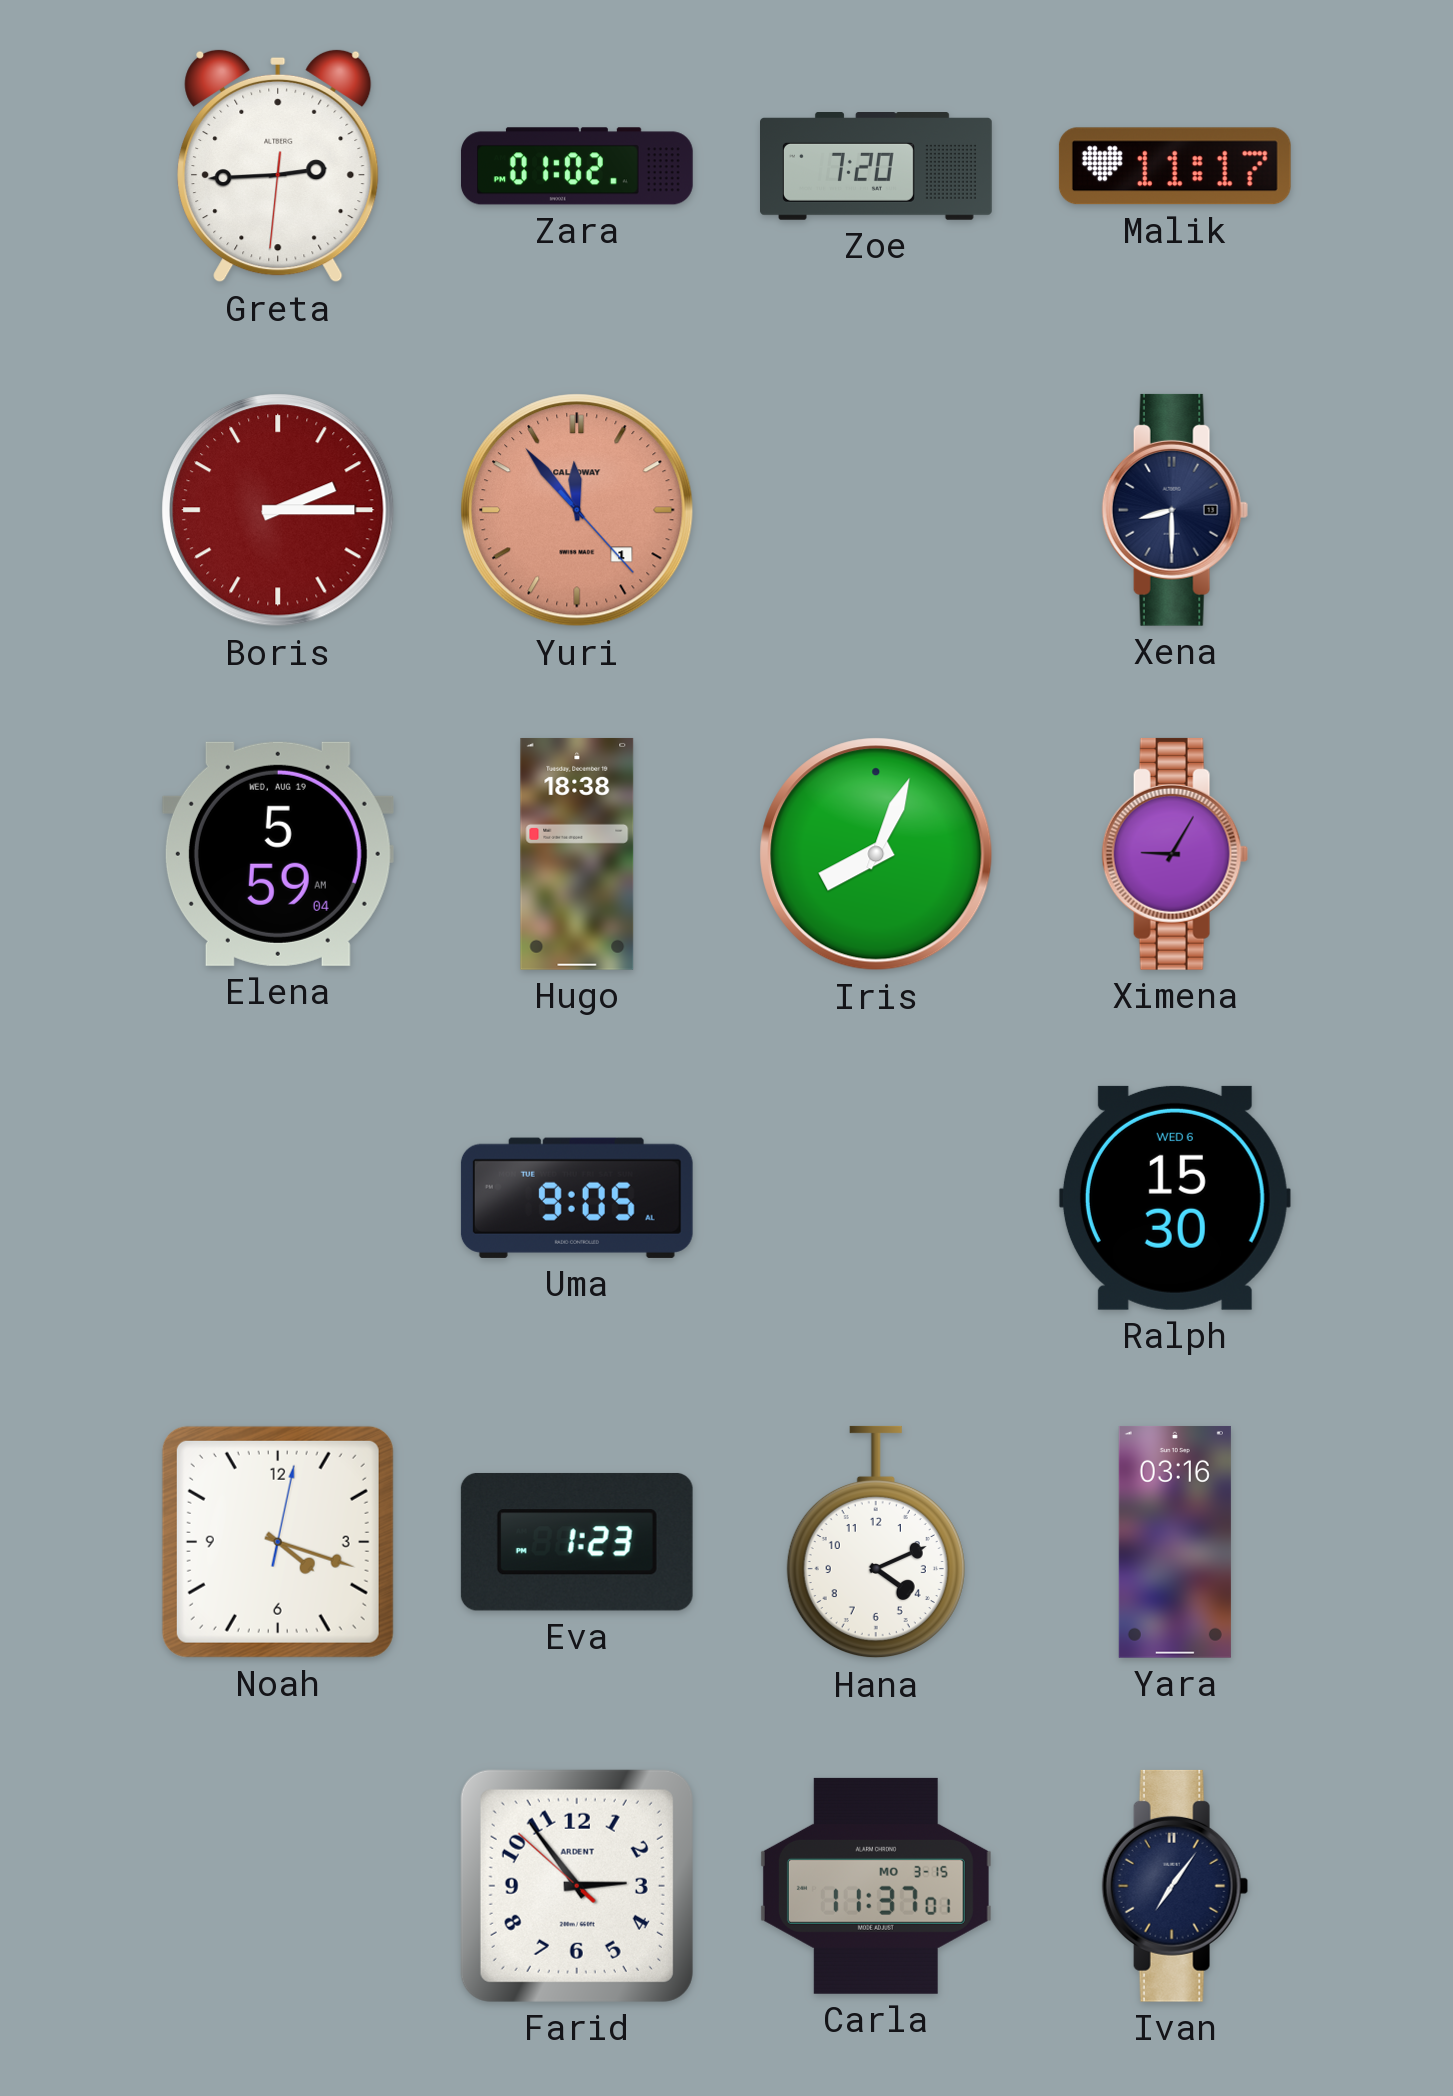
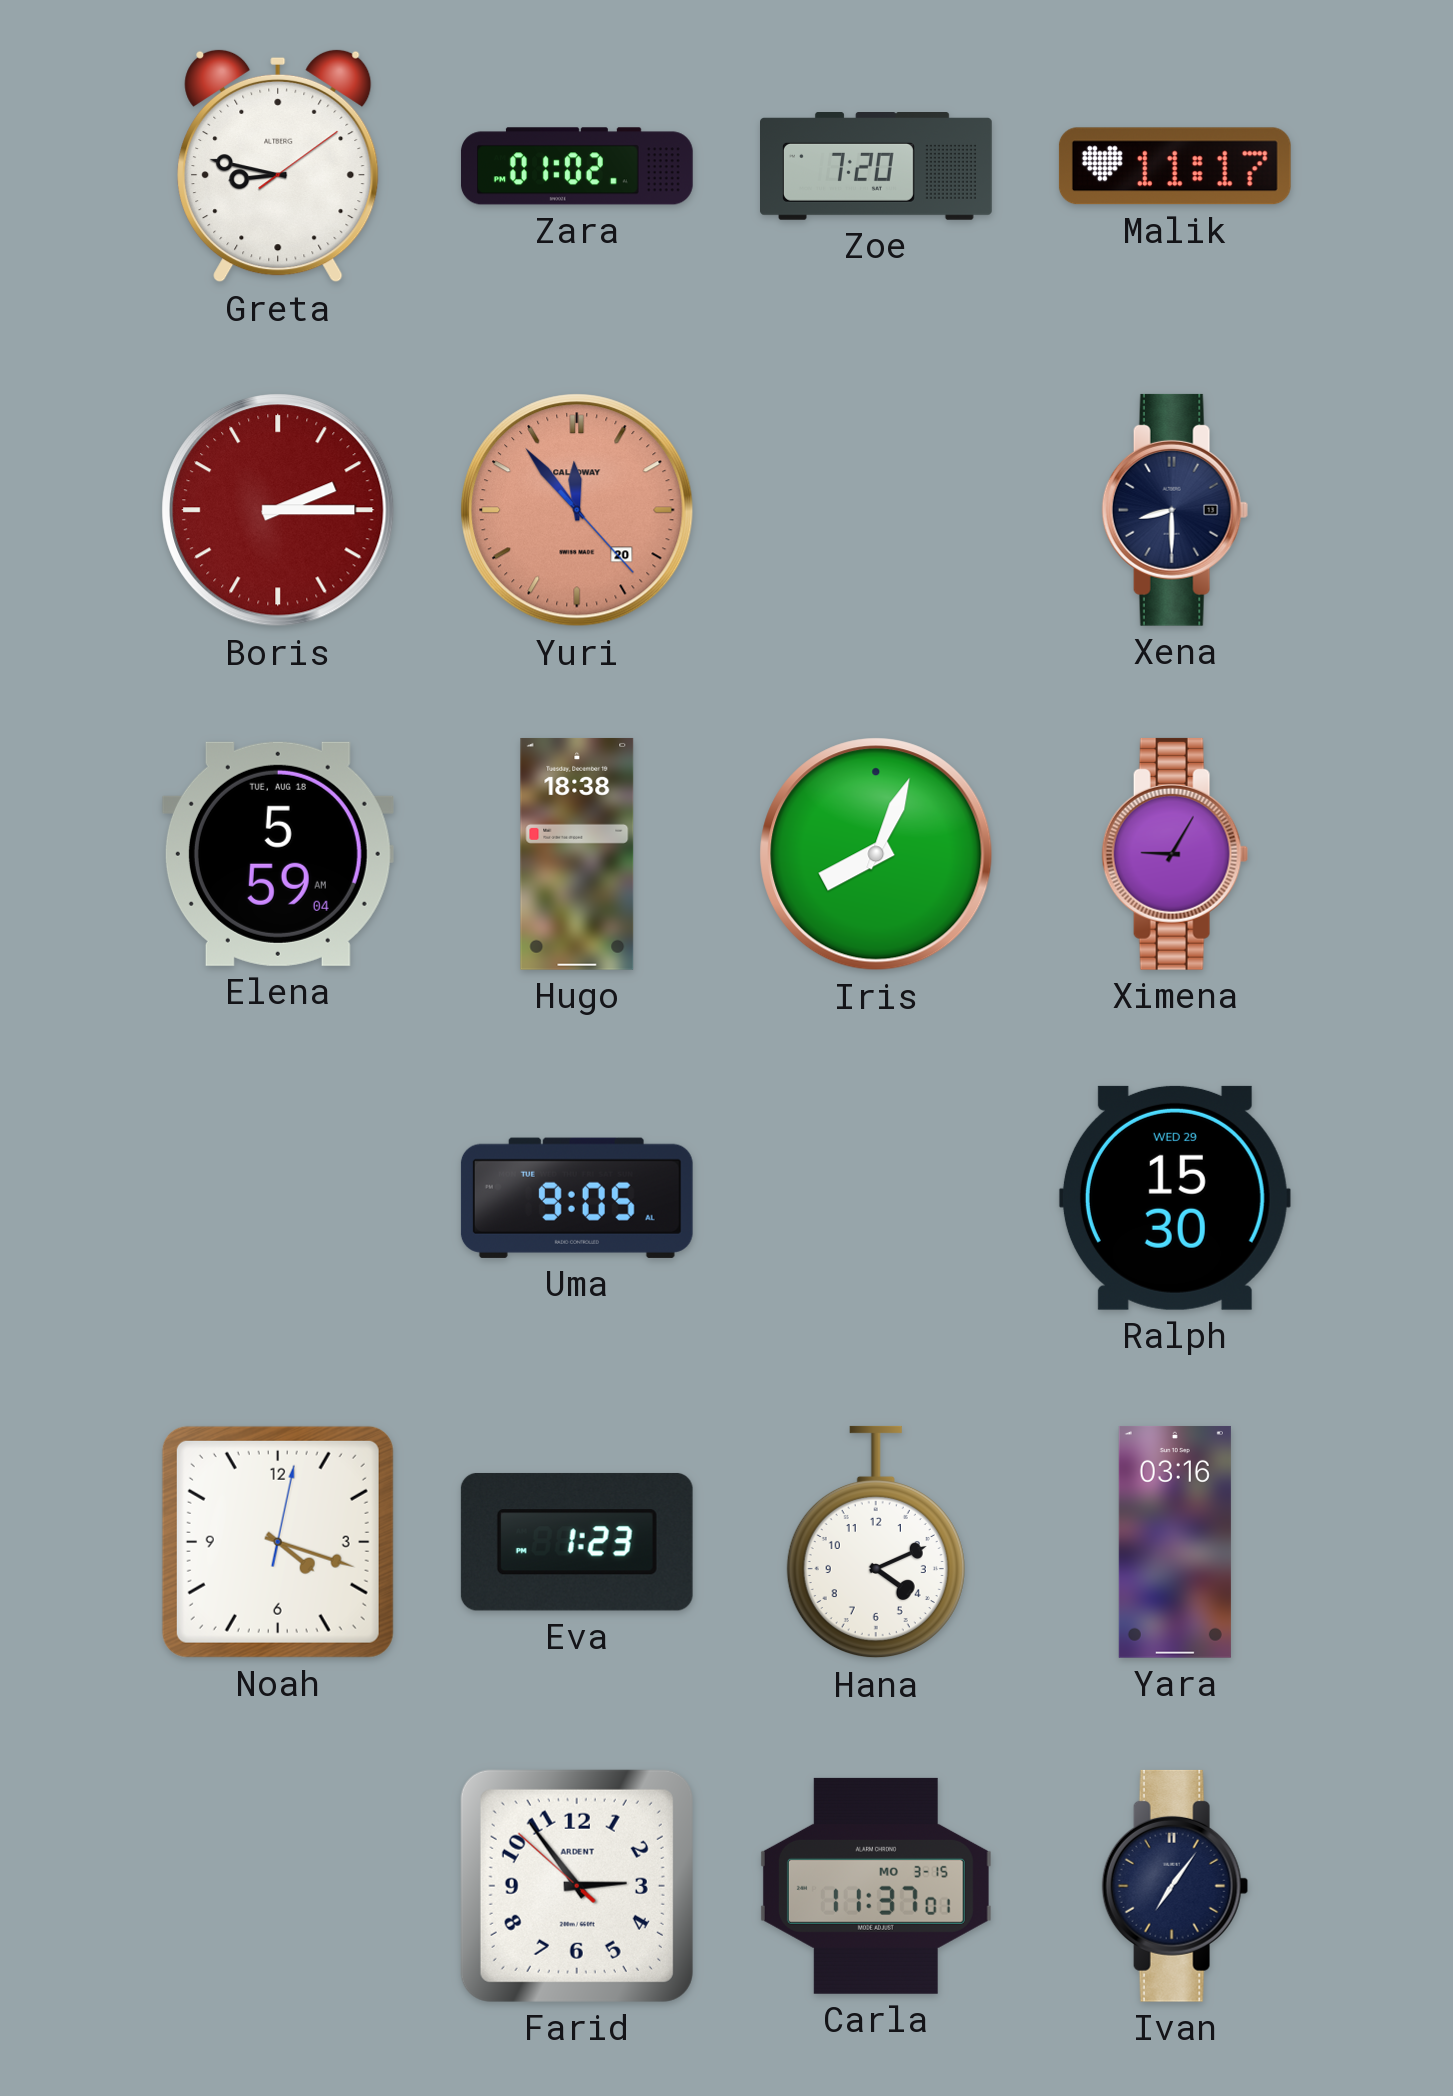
Greta: 2:44 -> 8:47 (278, 166)
Yuri date: 1 -> 20 (577, 510)
Elena date: WED, AUG 19 -> TUE, AUG 18 (278, 854)
Ralph date: WED 6 -> WED 29 (1175, 1198)
